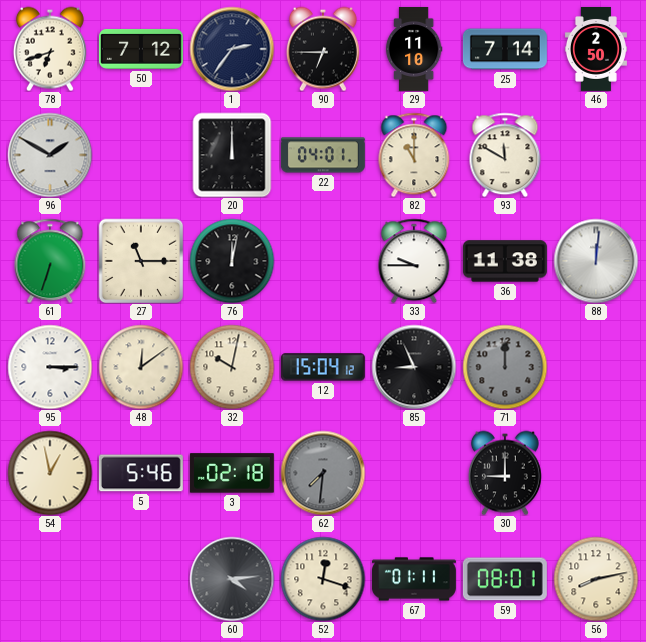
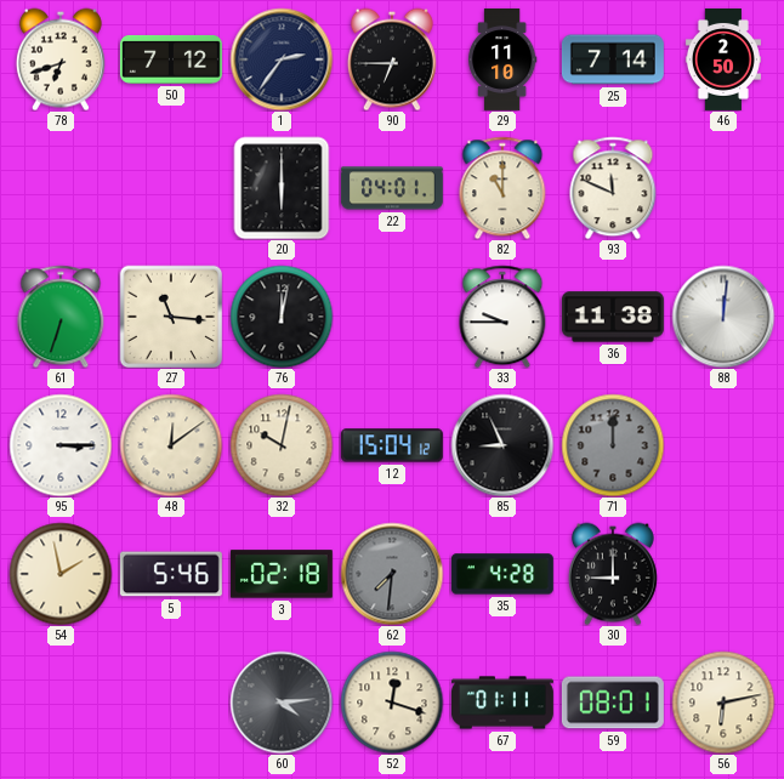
96: 1:50 -> none (50, 155)
20: 12:00 -> 6:00 (282, 188)
93: 11:50 -> 11:49 (613, 188)
27: 11:15 -> 11:16 (171, 317)
54: 12:58 -> 1:58 (61, 574)
35: none -> 4:28 (502, 574)
56: 8:13 -> 6:13 (723, 703)
